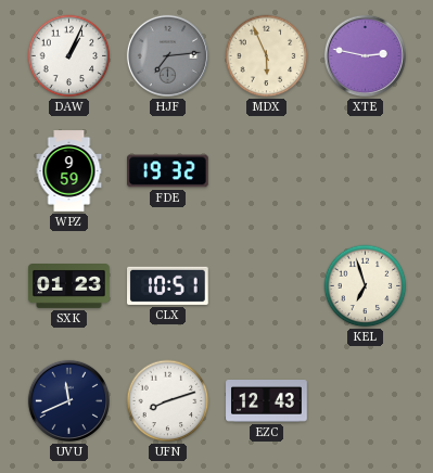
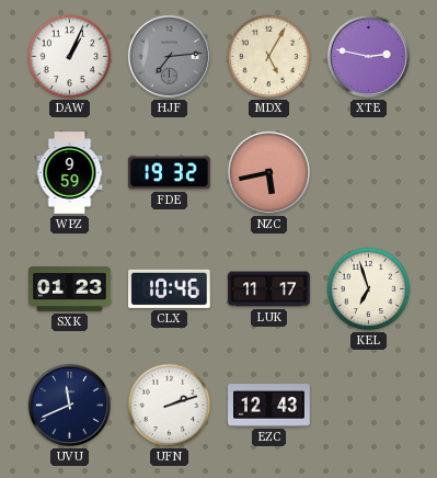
MDX: 5:56 -> 5:05 (269, 57)
NZC: none -> 5:43 (268, 172)
CLX: 10:51 -> 10:46 (170, 288)
LUK: none -> 11:17 (269, 289)
UFN: 8:12 -> 2:12 (170, 406)
